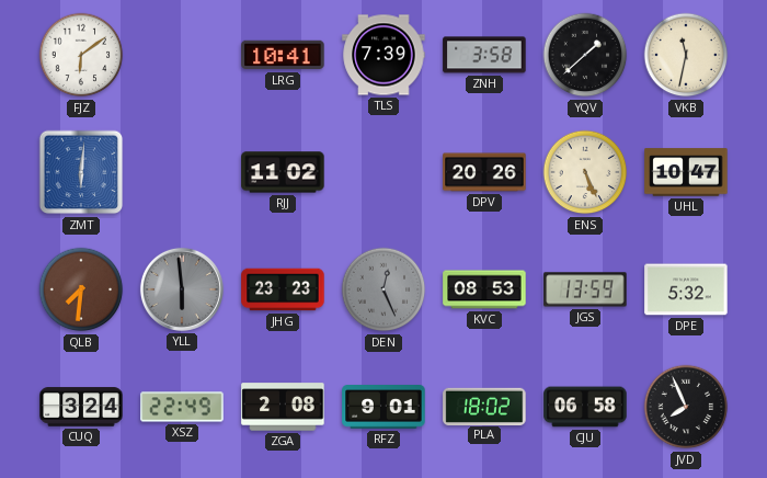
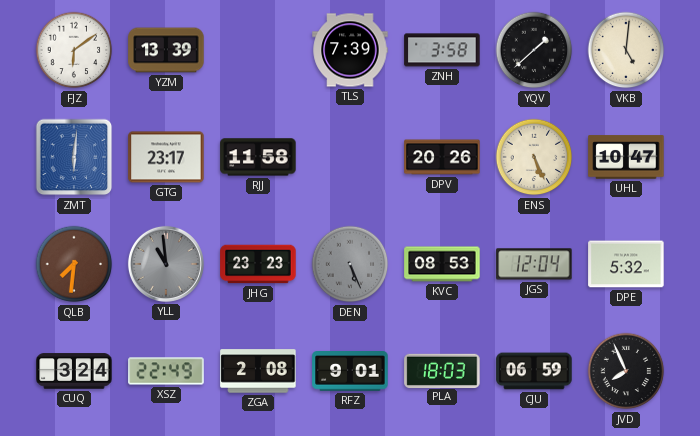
YZM: none -> 13:39 (166, 50)
LRG: 10:41 -> none (283, 55)
VKB: 11:32 -> 5:01 (626, 50)
GTG: none -> 23:17 (166, 157)
RJJ: 11:02 -> 11:58 (258, 157)
YLL: 5:59 -> 10:59 (166, 264)
DEN: 12:26 -> 5:26 (350, 264)
JGS: 13:59 -> 12:04 (534, 264)
PLA: 18:02 -> 18:03 (442, 370)
CJU: 06:58 -> 06:59 (534, 371)
